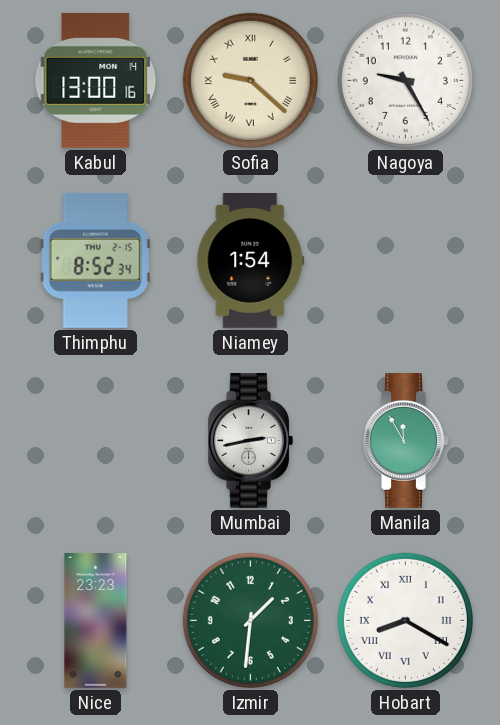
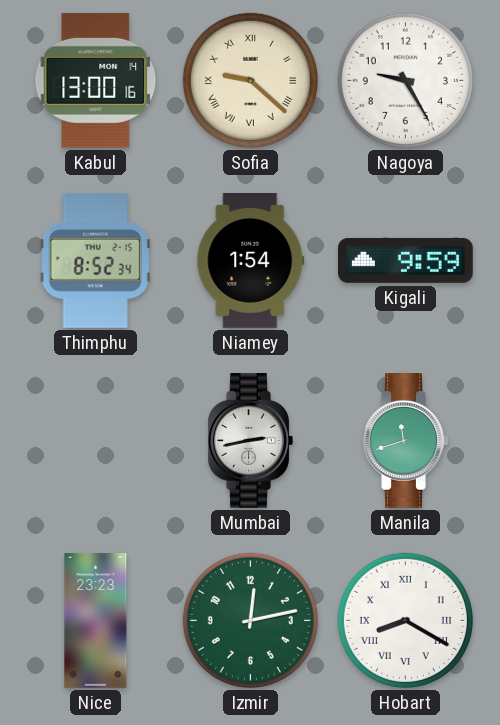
Kigali: none -> 9:59 (406, 260)
Manila: 11:55 -> 11:42 (405, 441)
Izmir: 1:31 -> 12:13 (250, 620)
